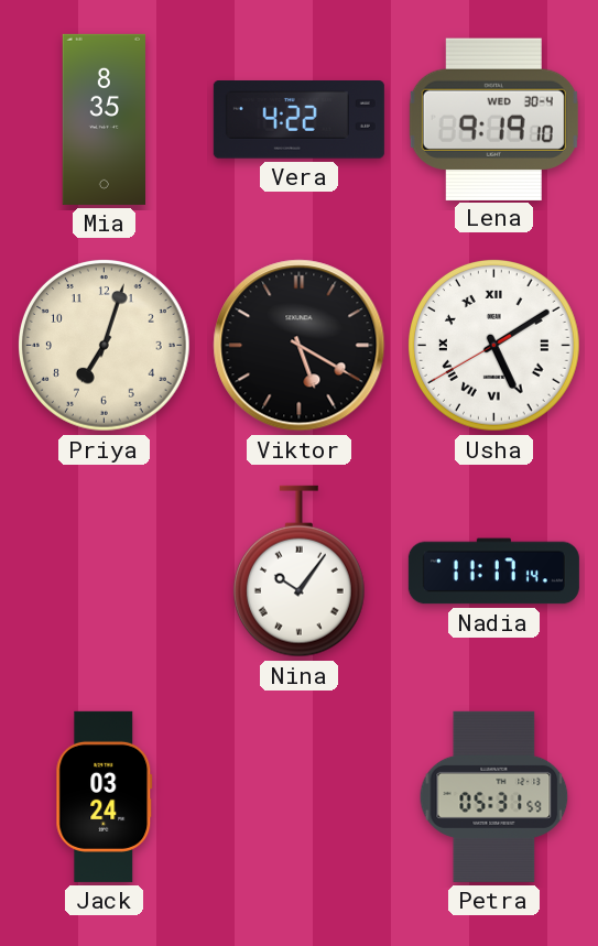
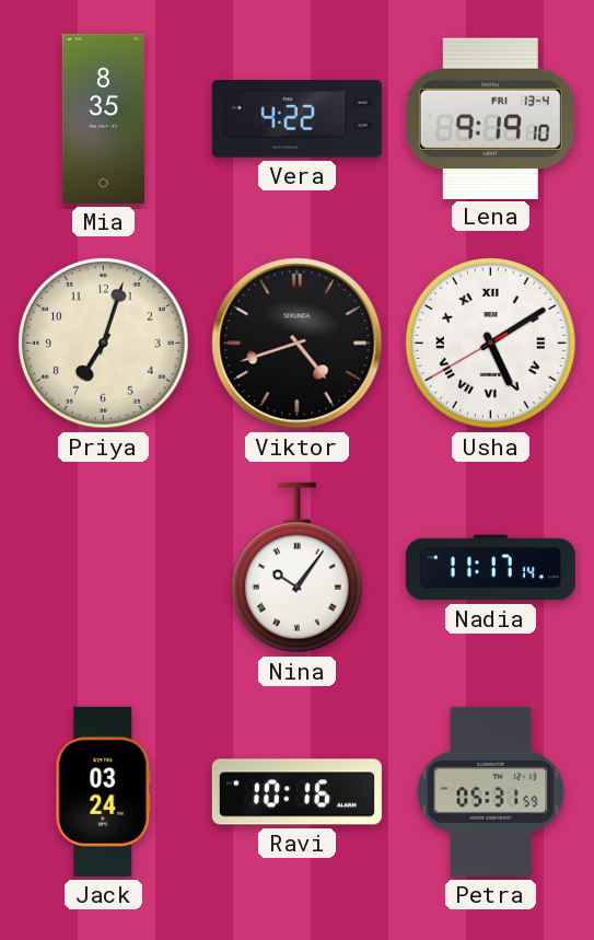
Lena date: WED 30-4 -> FRI 13-4 (490, 118)
Viktor: 5:20 -> 4:42 (298, 344)
Ravi: none -> 10:16 (296, 792)
